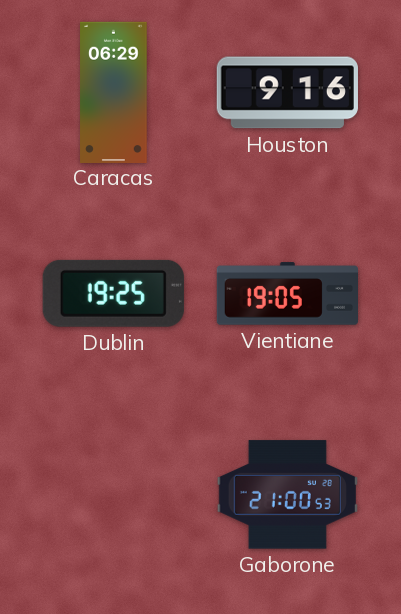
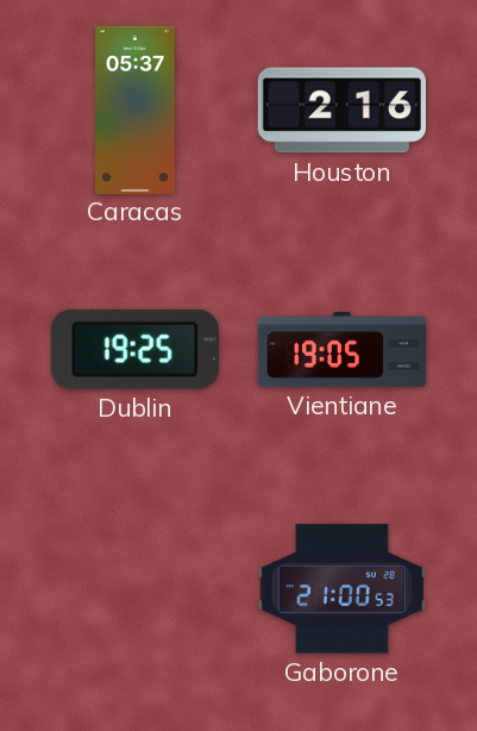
Caracas: 06:29 -> 05:37 (136, 110)
Houston: 9:16 -> 2:16 (341, 111)
